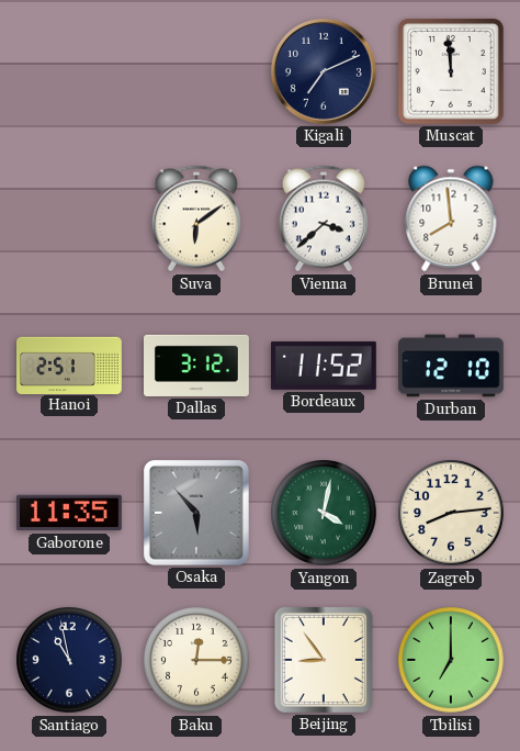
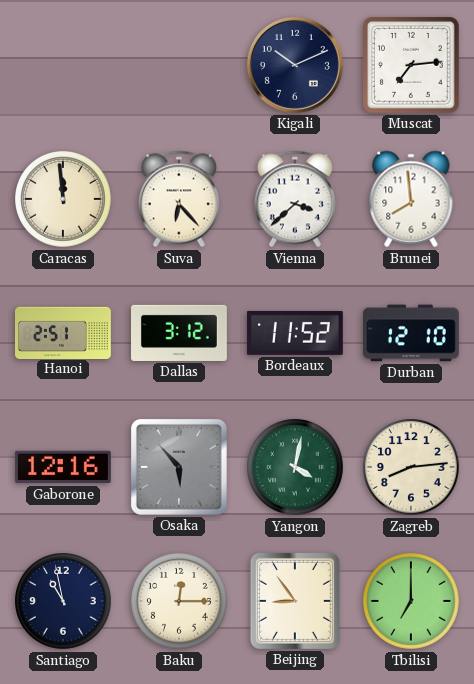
Kigali: 7:11 -> 10:11 (295, 65)
Muscat: 11:59 -> 7:14 (411, 65)
Caracas: none -> 11:59 (64, 200)
Suva: 6:09 -> 6:23 (179, 199)
Gaborone: 11:35 -> 12:16 (63, 467)
